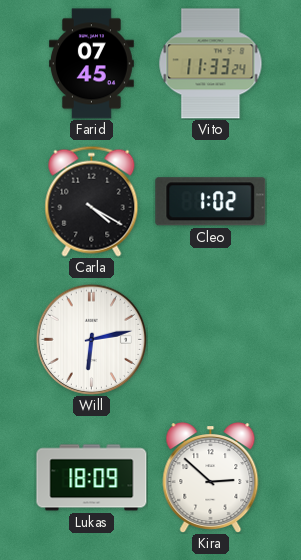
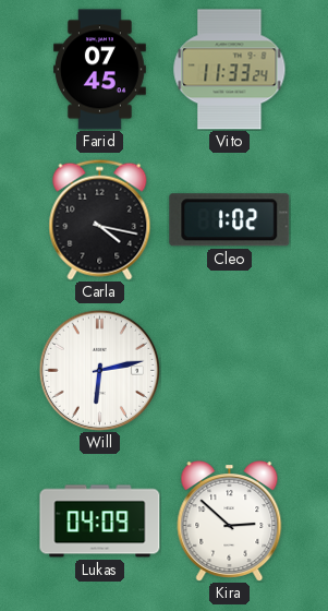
Carla: 4:20 -> 4:17 (100, 219)
Lukas: 18:09 -> 04:09 (100, 522)
